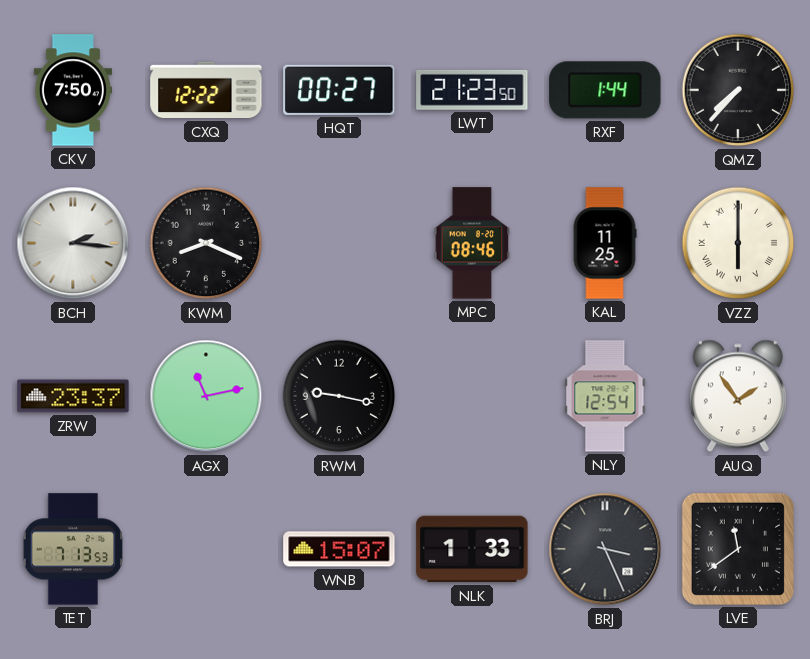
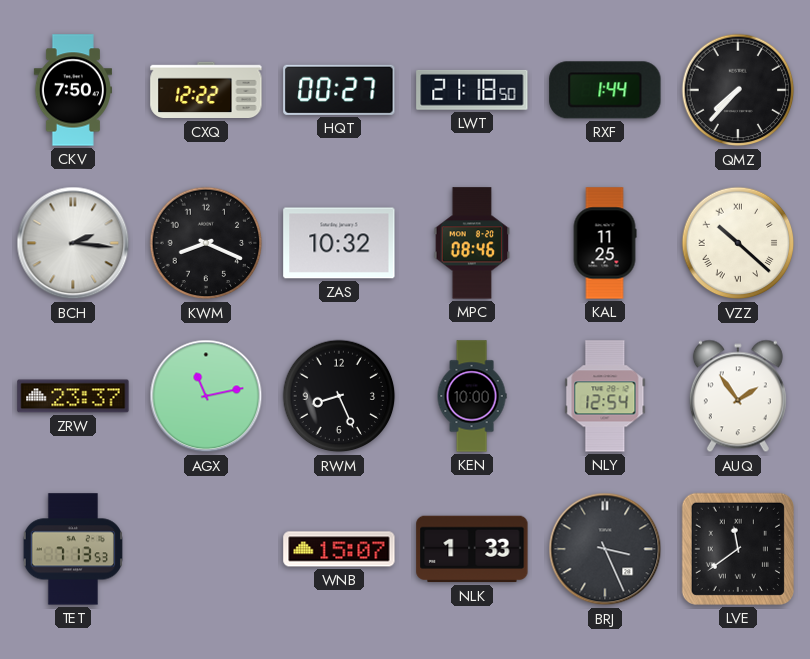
LWT: 21:23 -> 21:18 (472, 90)
ZAS: none -> 10:32 (339, 243)
VZZ: 6:00 -> 10:22 (738, 243)
RWM: 9:17 -> 8:26 (339, 396)
KEN: none -> 10:00 (472, 396)
